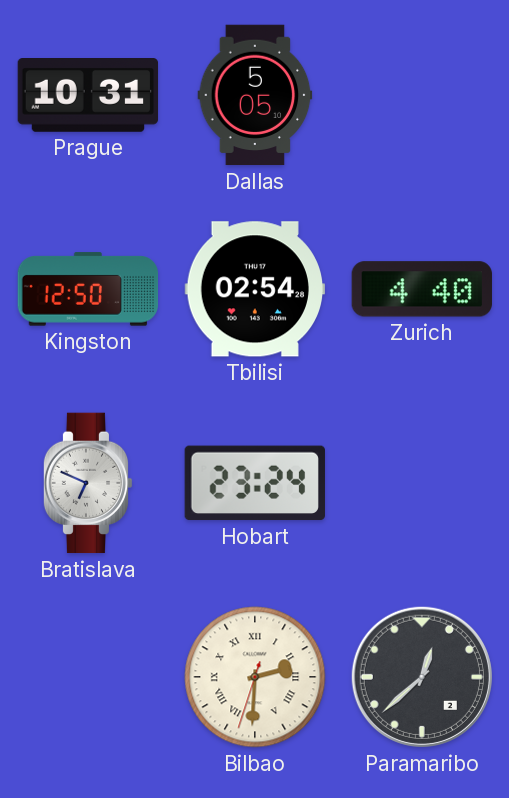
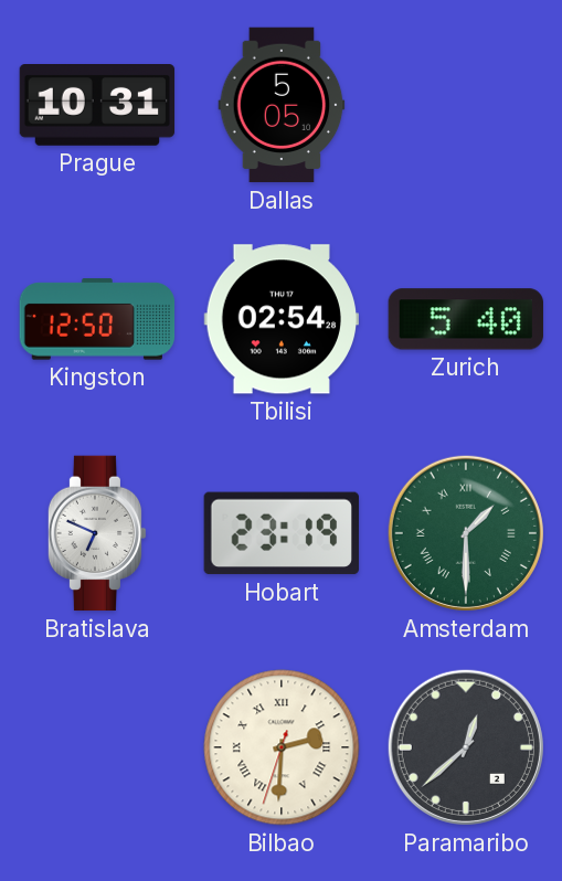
Zurich: 4:40 -> 5:40 (466, 319)
Hobart: 23:24 -> 23:19 (282, 533)
Amsterdam: none -> 1:30 (466, 533)
